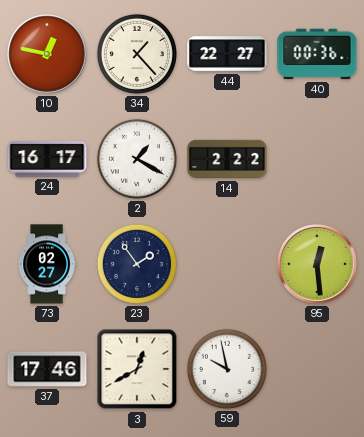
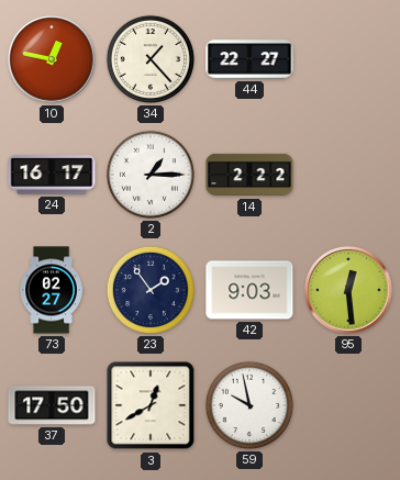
40: 00:36 -> none (317, 54)
2: 1:20 -> 1:15 (151, 175)
42: none -> 9:03 (249, 290)
37: 17:46 -> 17:50 (52, 405)
